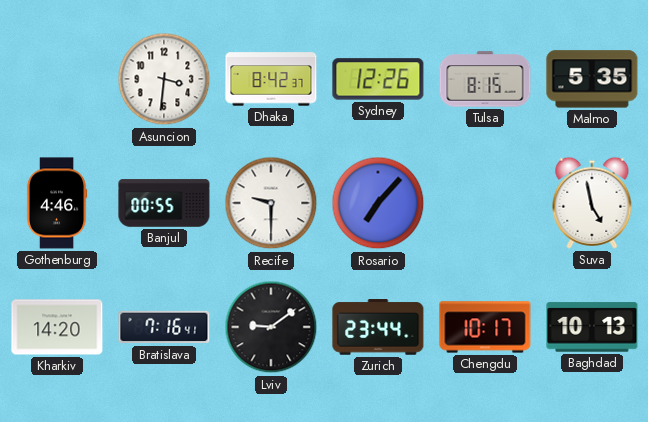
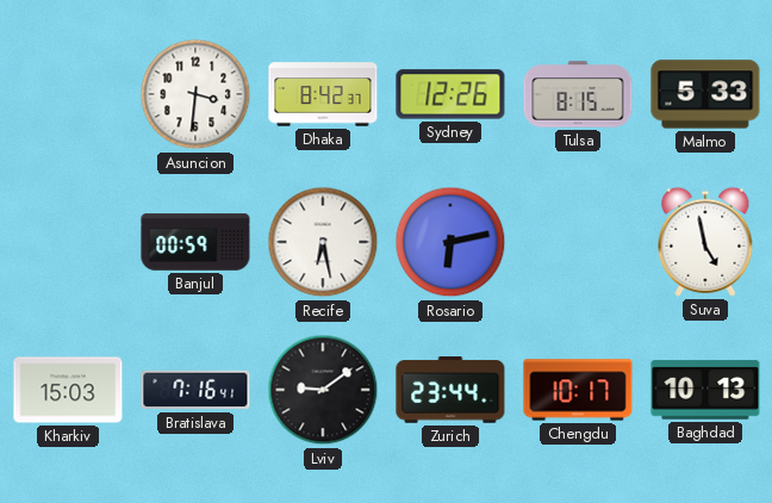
Malmo: 5:35 -> 5:33 (705, 94)
Gothenburg: 4:46 -> none (57, 203)
Banjul: 00:55 -> 00:59 (195, 242)
Recife: 9:30 -> 6:28 (323, 242)
Rosario: 7:07 -> 6:13 (450, 242)
Kharkiv: 14:20 -> 15:03 (68, 390)
